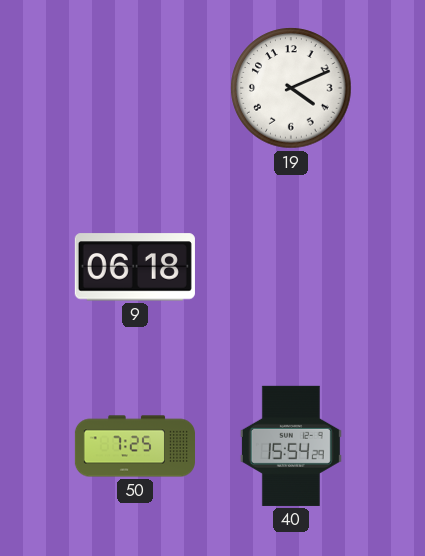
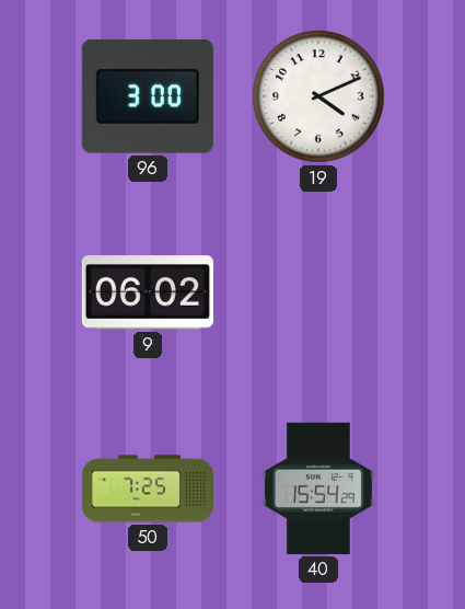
96: none -> 3:00 (148, 96)
9: 06:18 -> 06:02 (148, 292)
